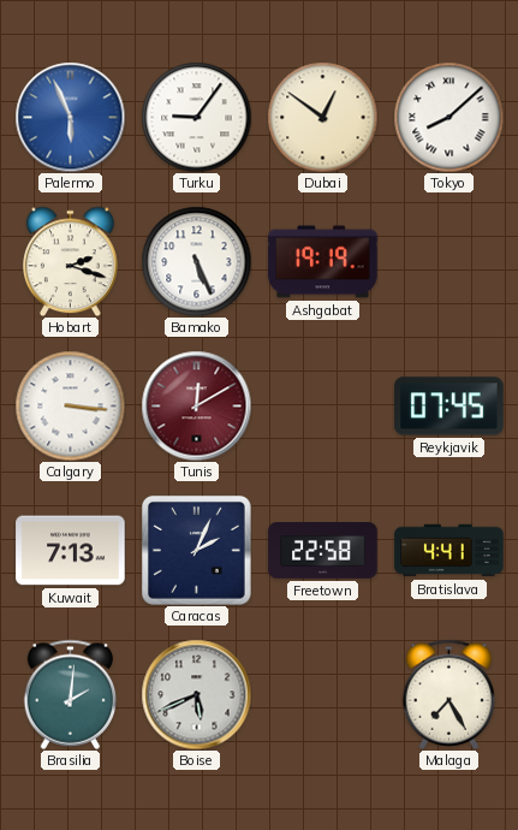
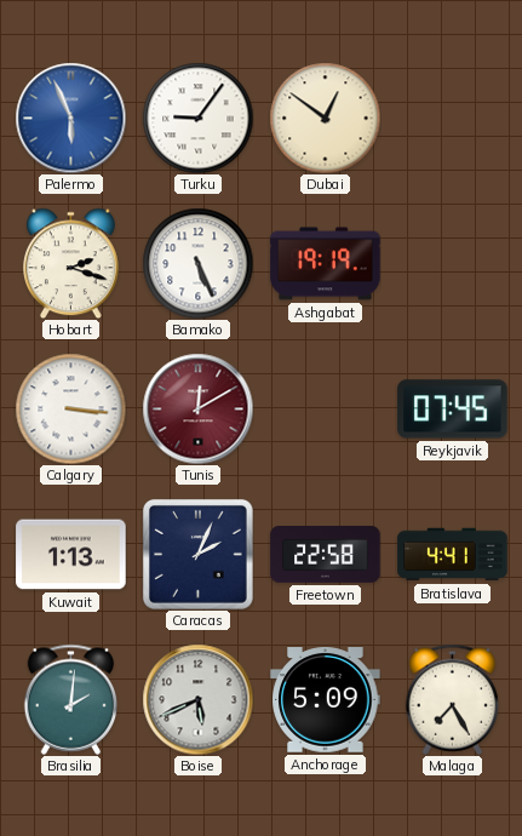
Tokyo: 8:08 -> none (448, 117)
Kuwait: 7:13 -> 1:13 (71, 555)
Anchorage: none -> 5:09 (326, 700)
